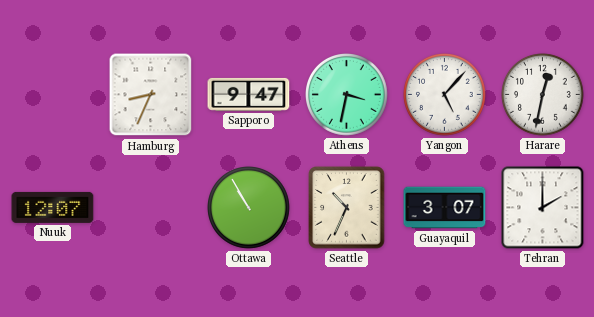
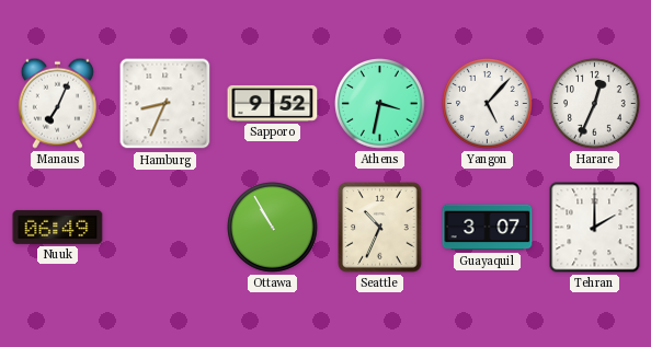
Manaus: none -> 7:04 (57, 103)
Sapporo: 9:47 -> 9:52 (273, 103)
Harare: 12:32 -> 12:34 (595, 104)
Nuuk: 12:07 -> 06:49 (58, 227)
